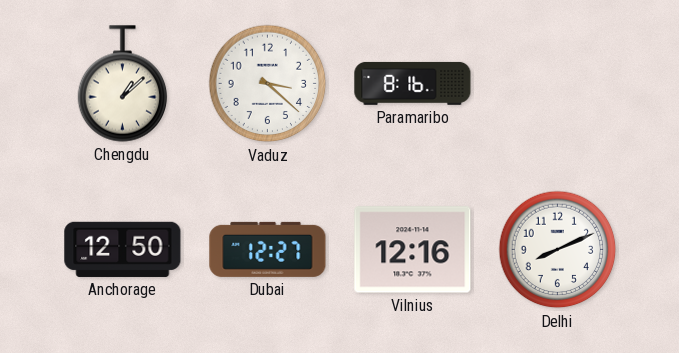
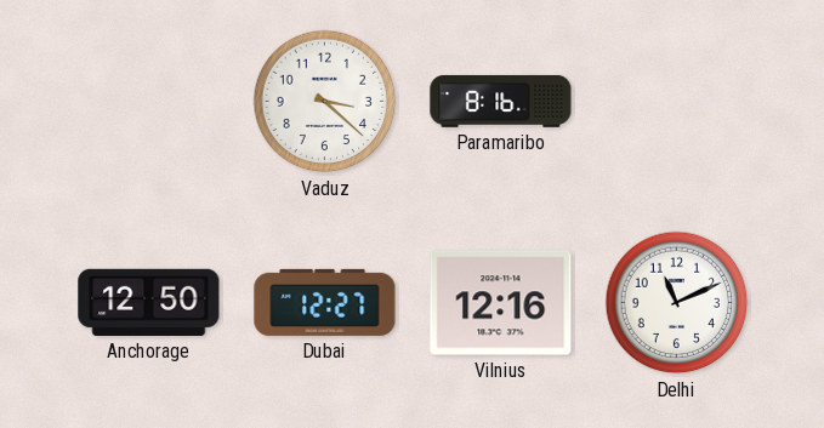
Chengdu: 1:08 -> none (123, 84)
Delhi: 8:11 -> 11:11 (677, 303)
